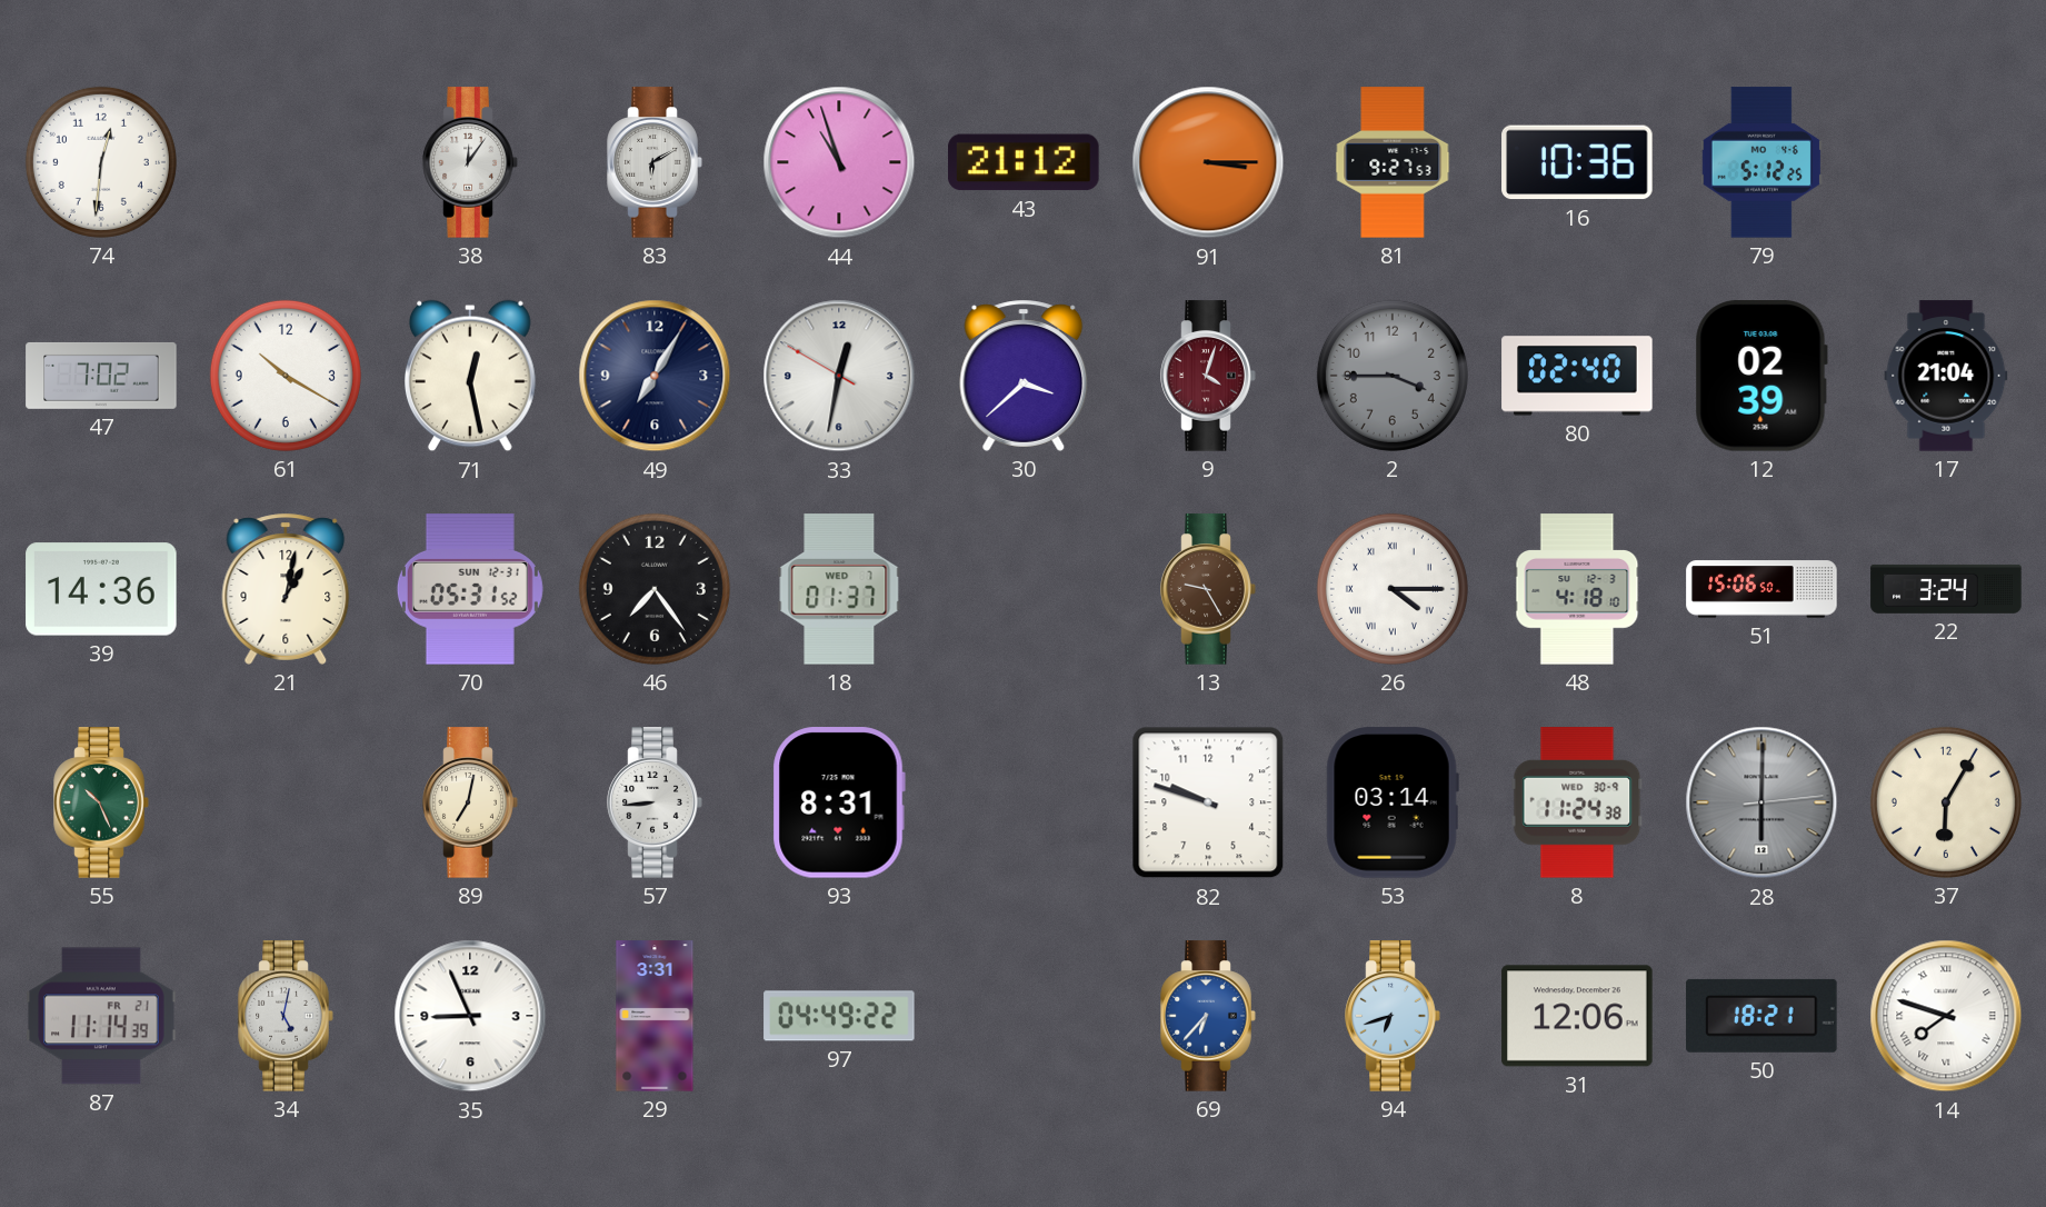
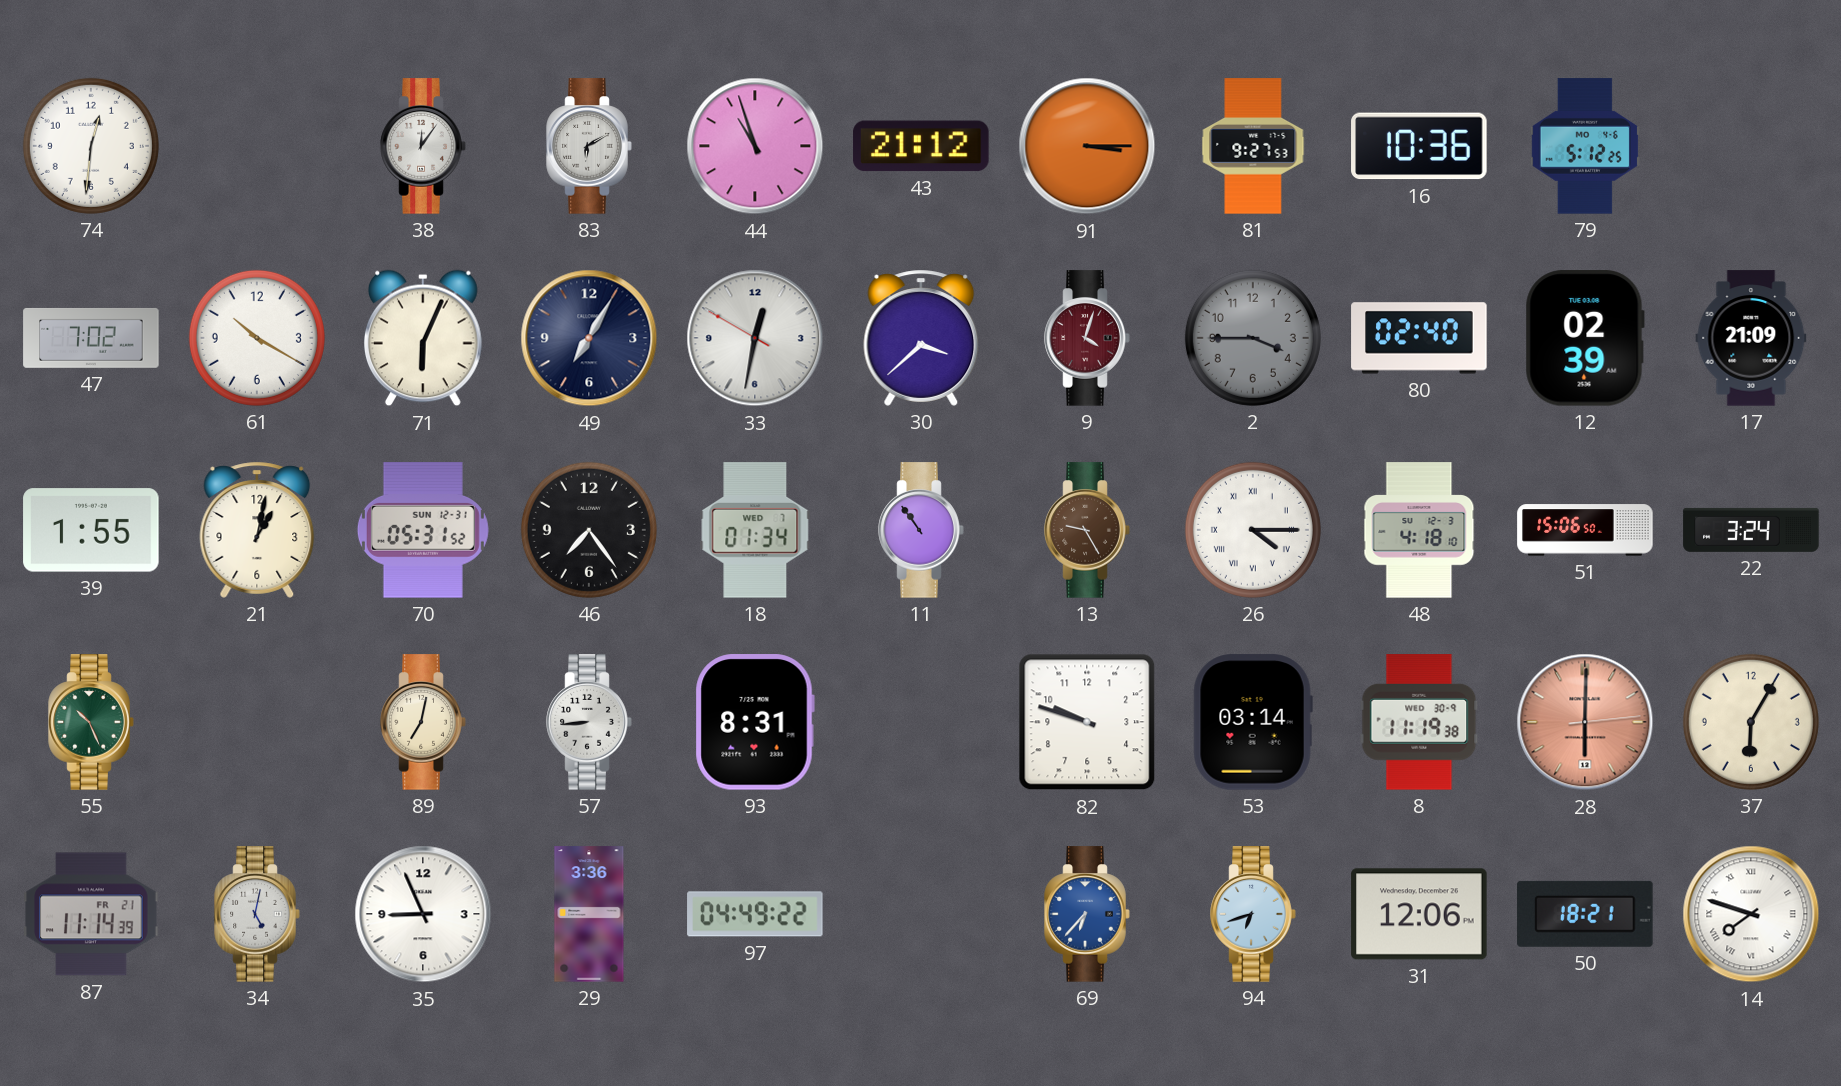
71: 12:28 -> 6:04 (424, 338)
17: 21:04 -> 21:09 (1751, 338)
39: 14:36 -> 1:55 (91, 530)
18: 01:37 -> 01:34 (755, 530)
11: none -> 10:54 (921, 530)
8: 11:24 -> 11:19 (1419, 722)
28 dial: grey -> salmon (1585, 722)
29: 3:31 -> 3:36 (589, 914)
